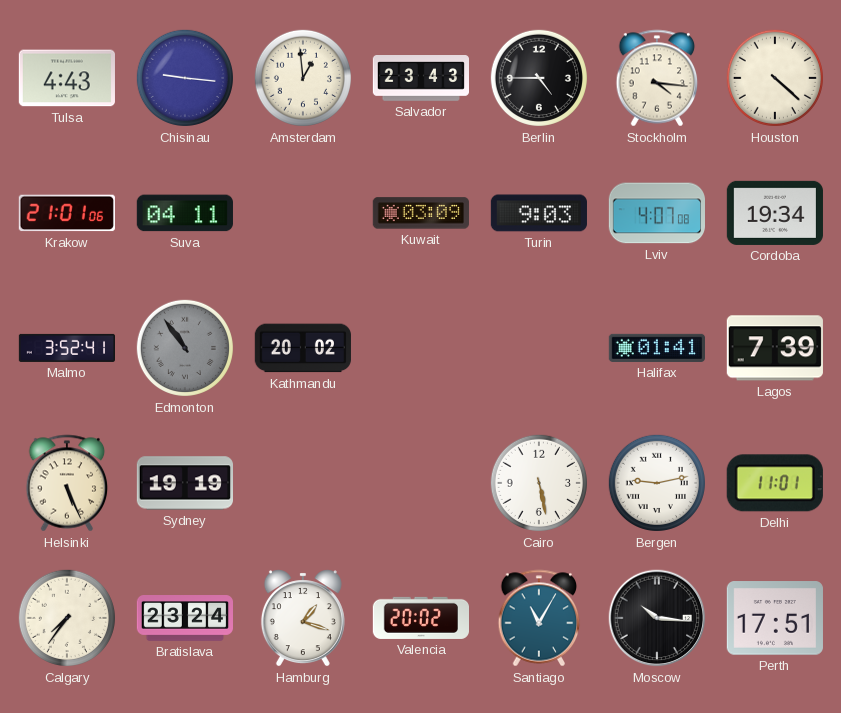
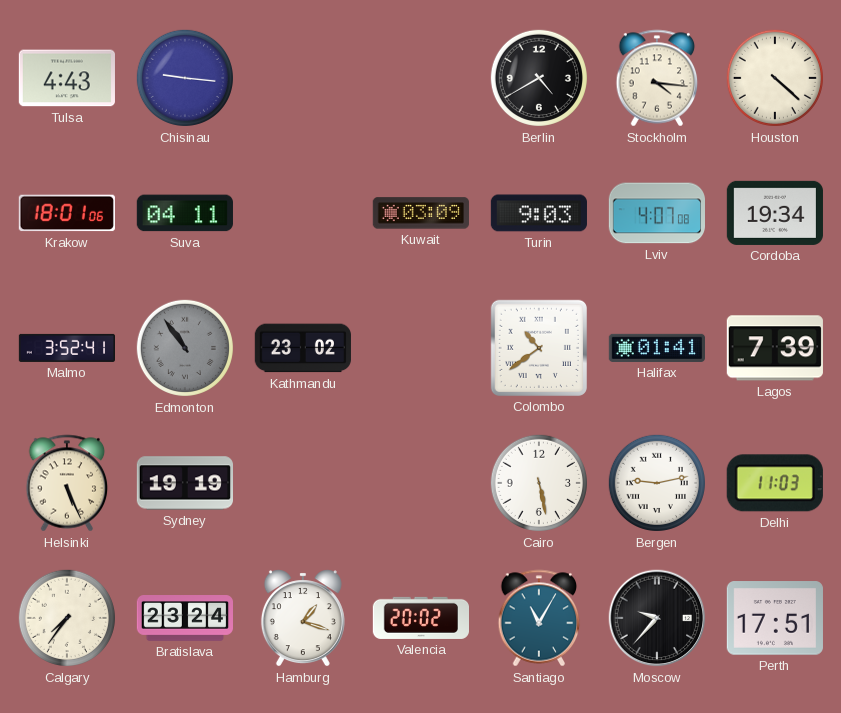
Amsterdam: 12:59 -> none (303, 78)
Salvador: 23:43 -> none (420, 79)
Berlin: 4:45 -> 4:40 (539, 78)
Krakow: 21:01 -> 18:01 (67, 213)
Kathmandu: 20:02 -> 23:02 (303, 348)
Colombo: none -> 10:39 (539, 348)
Delhi: 11:01 -> 11:03 (775, 483)
Moscow: 10:16 -> 9:37 (657, 618)
